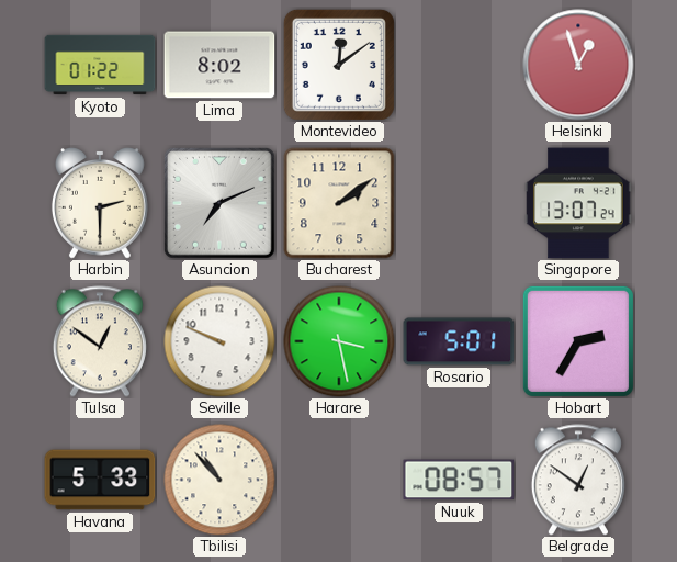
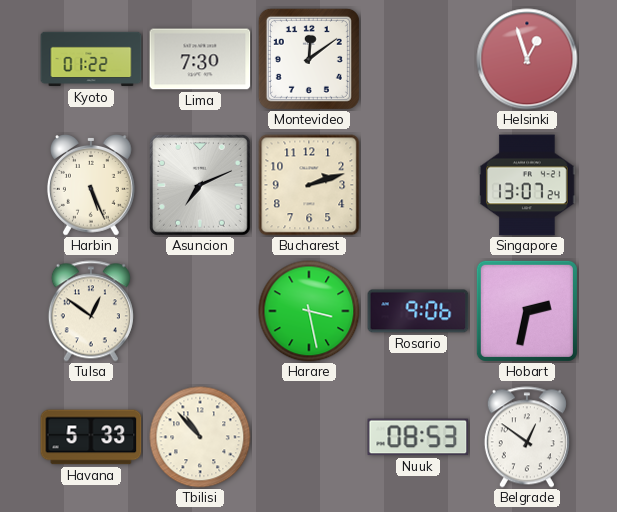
Lima: 8:02 -> 7:30 (200, 59)
Harbin: 2:30 -> 5:26 (91, 186)
Bucharest: 2:09 -> 2:12 (309, 185)
Seville: 9:49 -> none (219, 341)
Rosario: 5:01 -> 9:06 (418, 311)
Hobart: 2:35 -> 2:32 (527, 311)
Nuuk: 08:57 -> 08:53 (418, 437)
